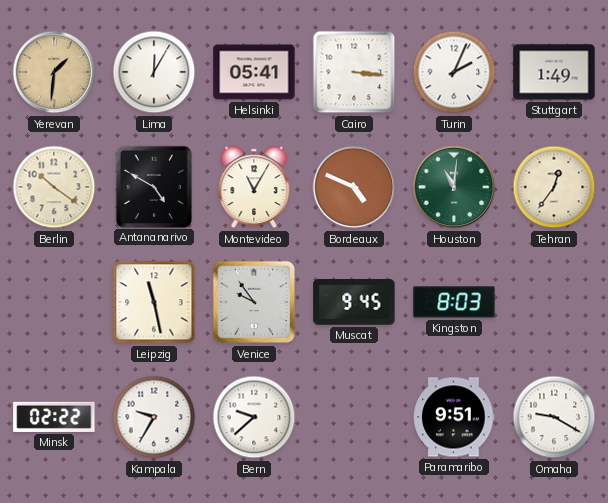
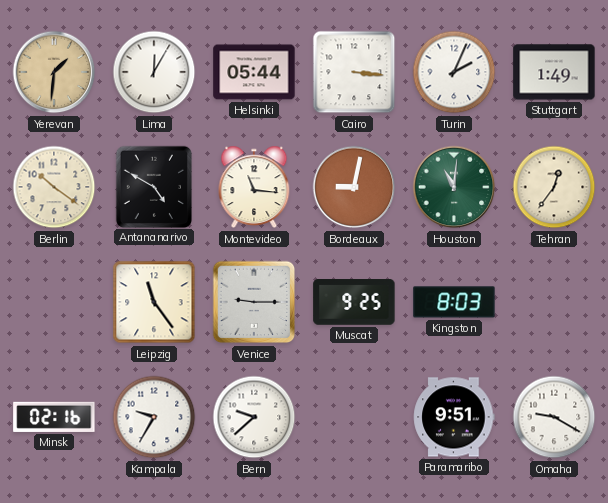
Helsinki: 05:41 -> 05:44 (254, 72)
Montevideo: 11:05 -> 11:16 (254, 187)
Bordeaux: 4:49 -> 9:02 (354, 187)
Leipzig: 11:28 -> 11:24 (154, 302)
Venice: 9:54 -> 9:15 (254, 302)
Muscat: 9:45 -> 9:25 (354, 303)
Minsk: 02:22 -> 02:16 (54, 417)
